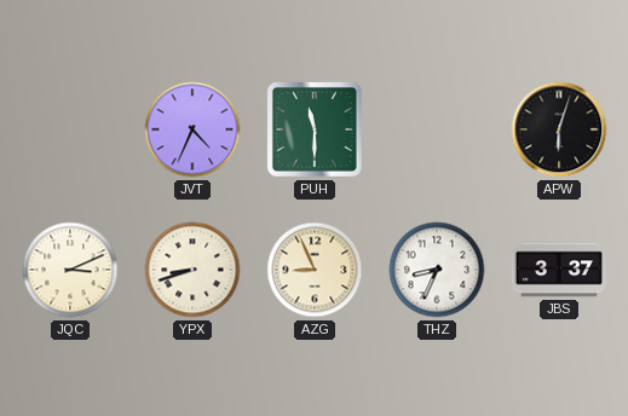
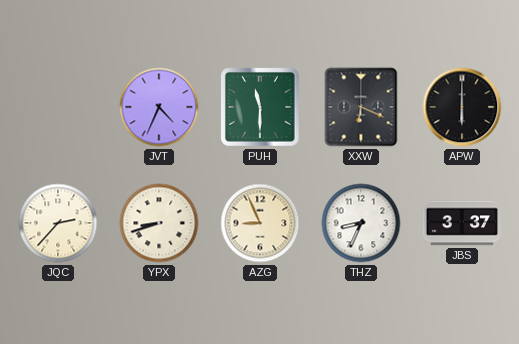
XXW: none -> 6:19 (361, 107)
APW: 6:03 -> 6:00 (462, 107)
JQC: 3:11 -> 2:37 (58, 223)
